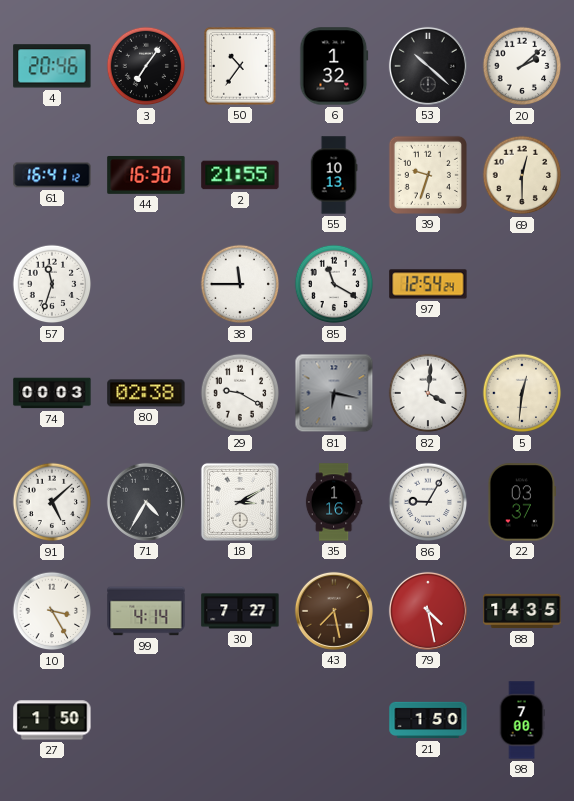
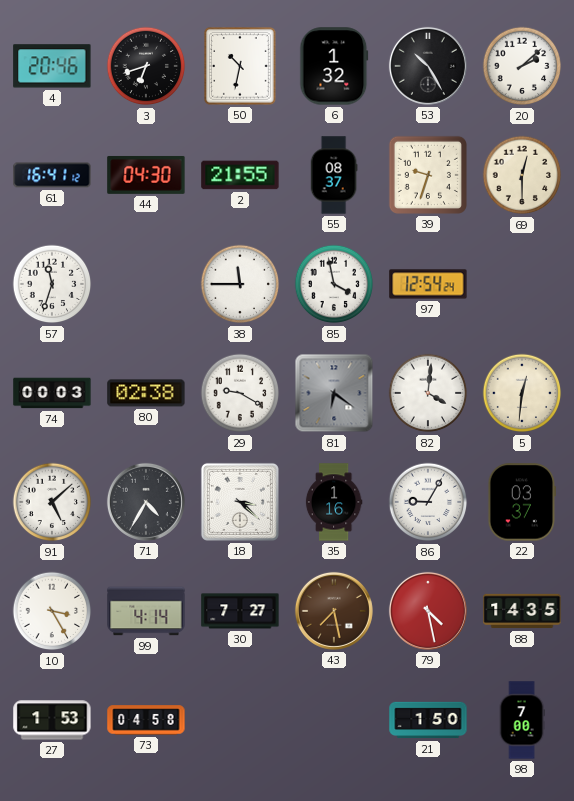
3: 7:06 -> 6:42 (146, 66)
50: 10:36 -> 10:32 (241, 67)
53: 10:22 -> 10:25 (428, 66)
44: 16:30 -> 04:30 (146, 175)
55: 10:13 -> 08:37 (334, 175)
85: 11:20 -> 3:58 (334, 284)
81: 6:17 -> 6:21 (334, 393)
18: 3:10 -> 3:22 (240, 502)
27: 1:50 -> 1:53 (52, 720)
73: none -> 04:58 (146, 720)
